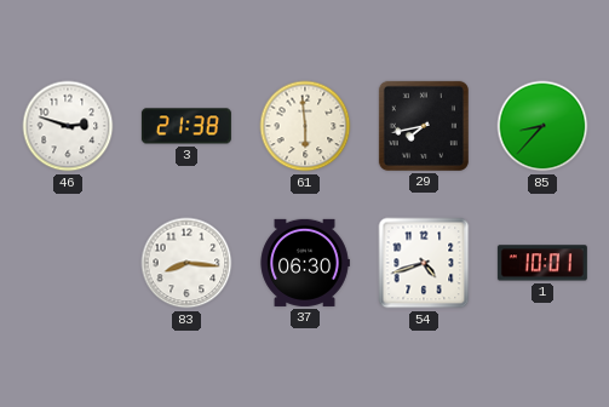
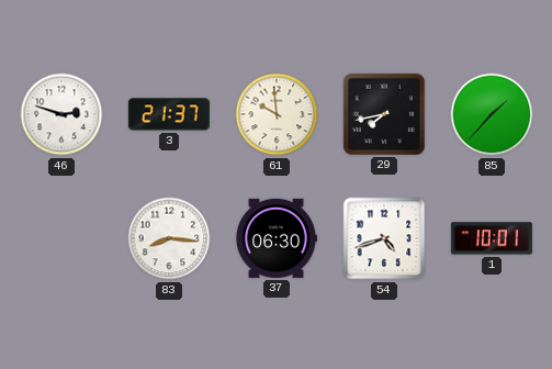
3: 21:38 -> 21:37 (169, 114)
61: 5:59 -> 9:59 (277, 114)
85: 8:37 -> 1:37 (492, 114)
